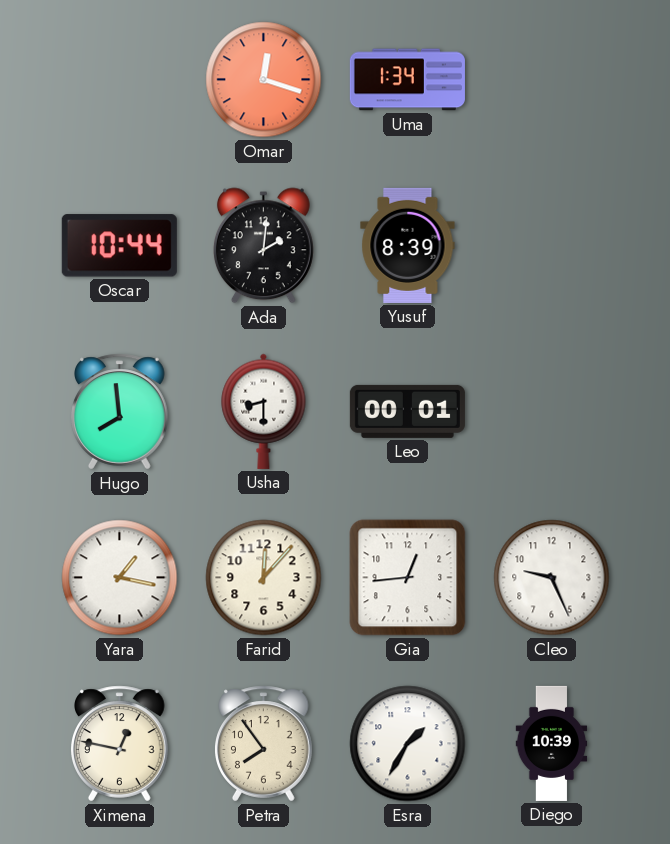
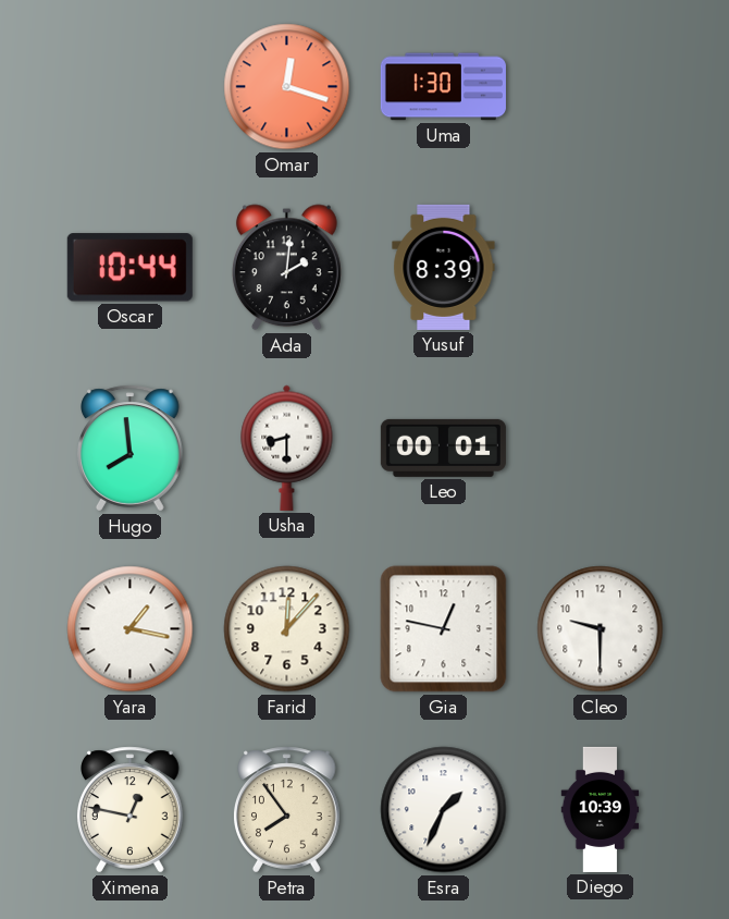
Uma: 1:34 -> 1:30 (443, 87)
Gia: 12:44 -> 12:47 (444, 629)
Cleo: 9:26 -> 9:30 (601, 629)
Esra: 1:35 -> 1:34 (444, 810)
